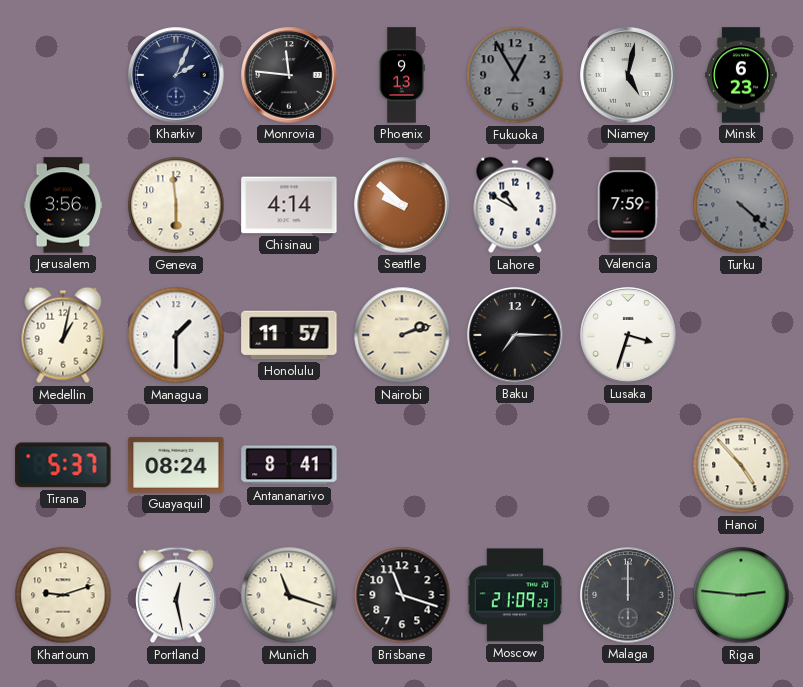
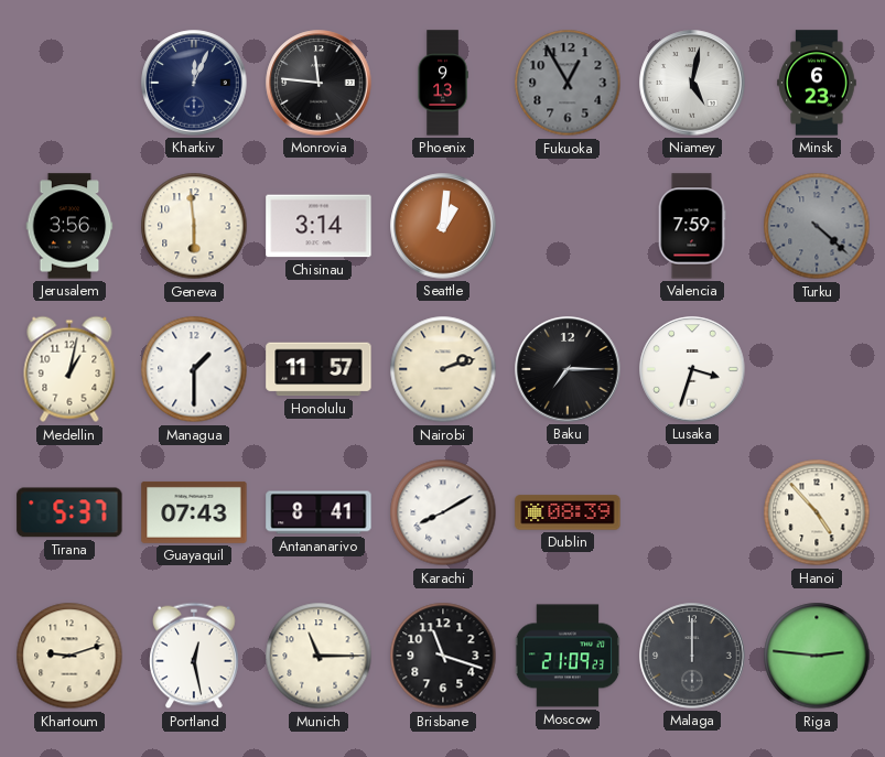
Kharkiv: 2:04 -> 12:04 (194, 83)
Chisinau: 4:14 -> 3:14 (319, 226)
Seattle: 9:52 -> 1:01 (443, 226)
Lahore: 10:50 -> none (515, 205)
Guayaquil: 08:24 -> 07:43 (194, 512)
Karachi: none -> 8:10 (443, 512)
Dublin: none -> 08:39 (568, 512)
Munich: 11:18 -> 11:15 (319, 656)
